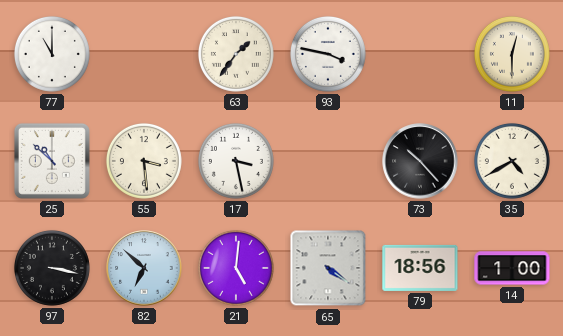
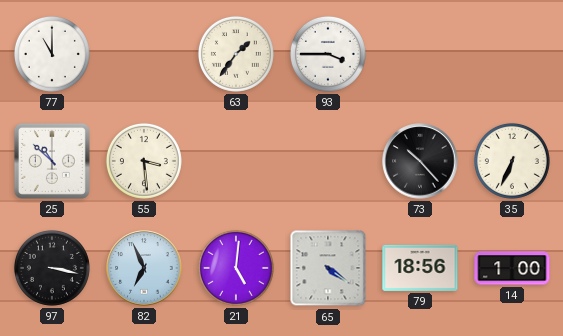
93: 3:47 -> 3:45 (328, 54)
11: 12:30 -> none (512, 54)
17: 3:28 -> none (236, 161)
35: 4:40 -> 6:34 (512, 161)
82: 6:52 -> 6:56 (144, 268)
